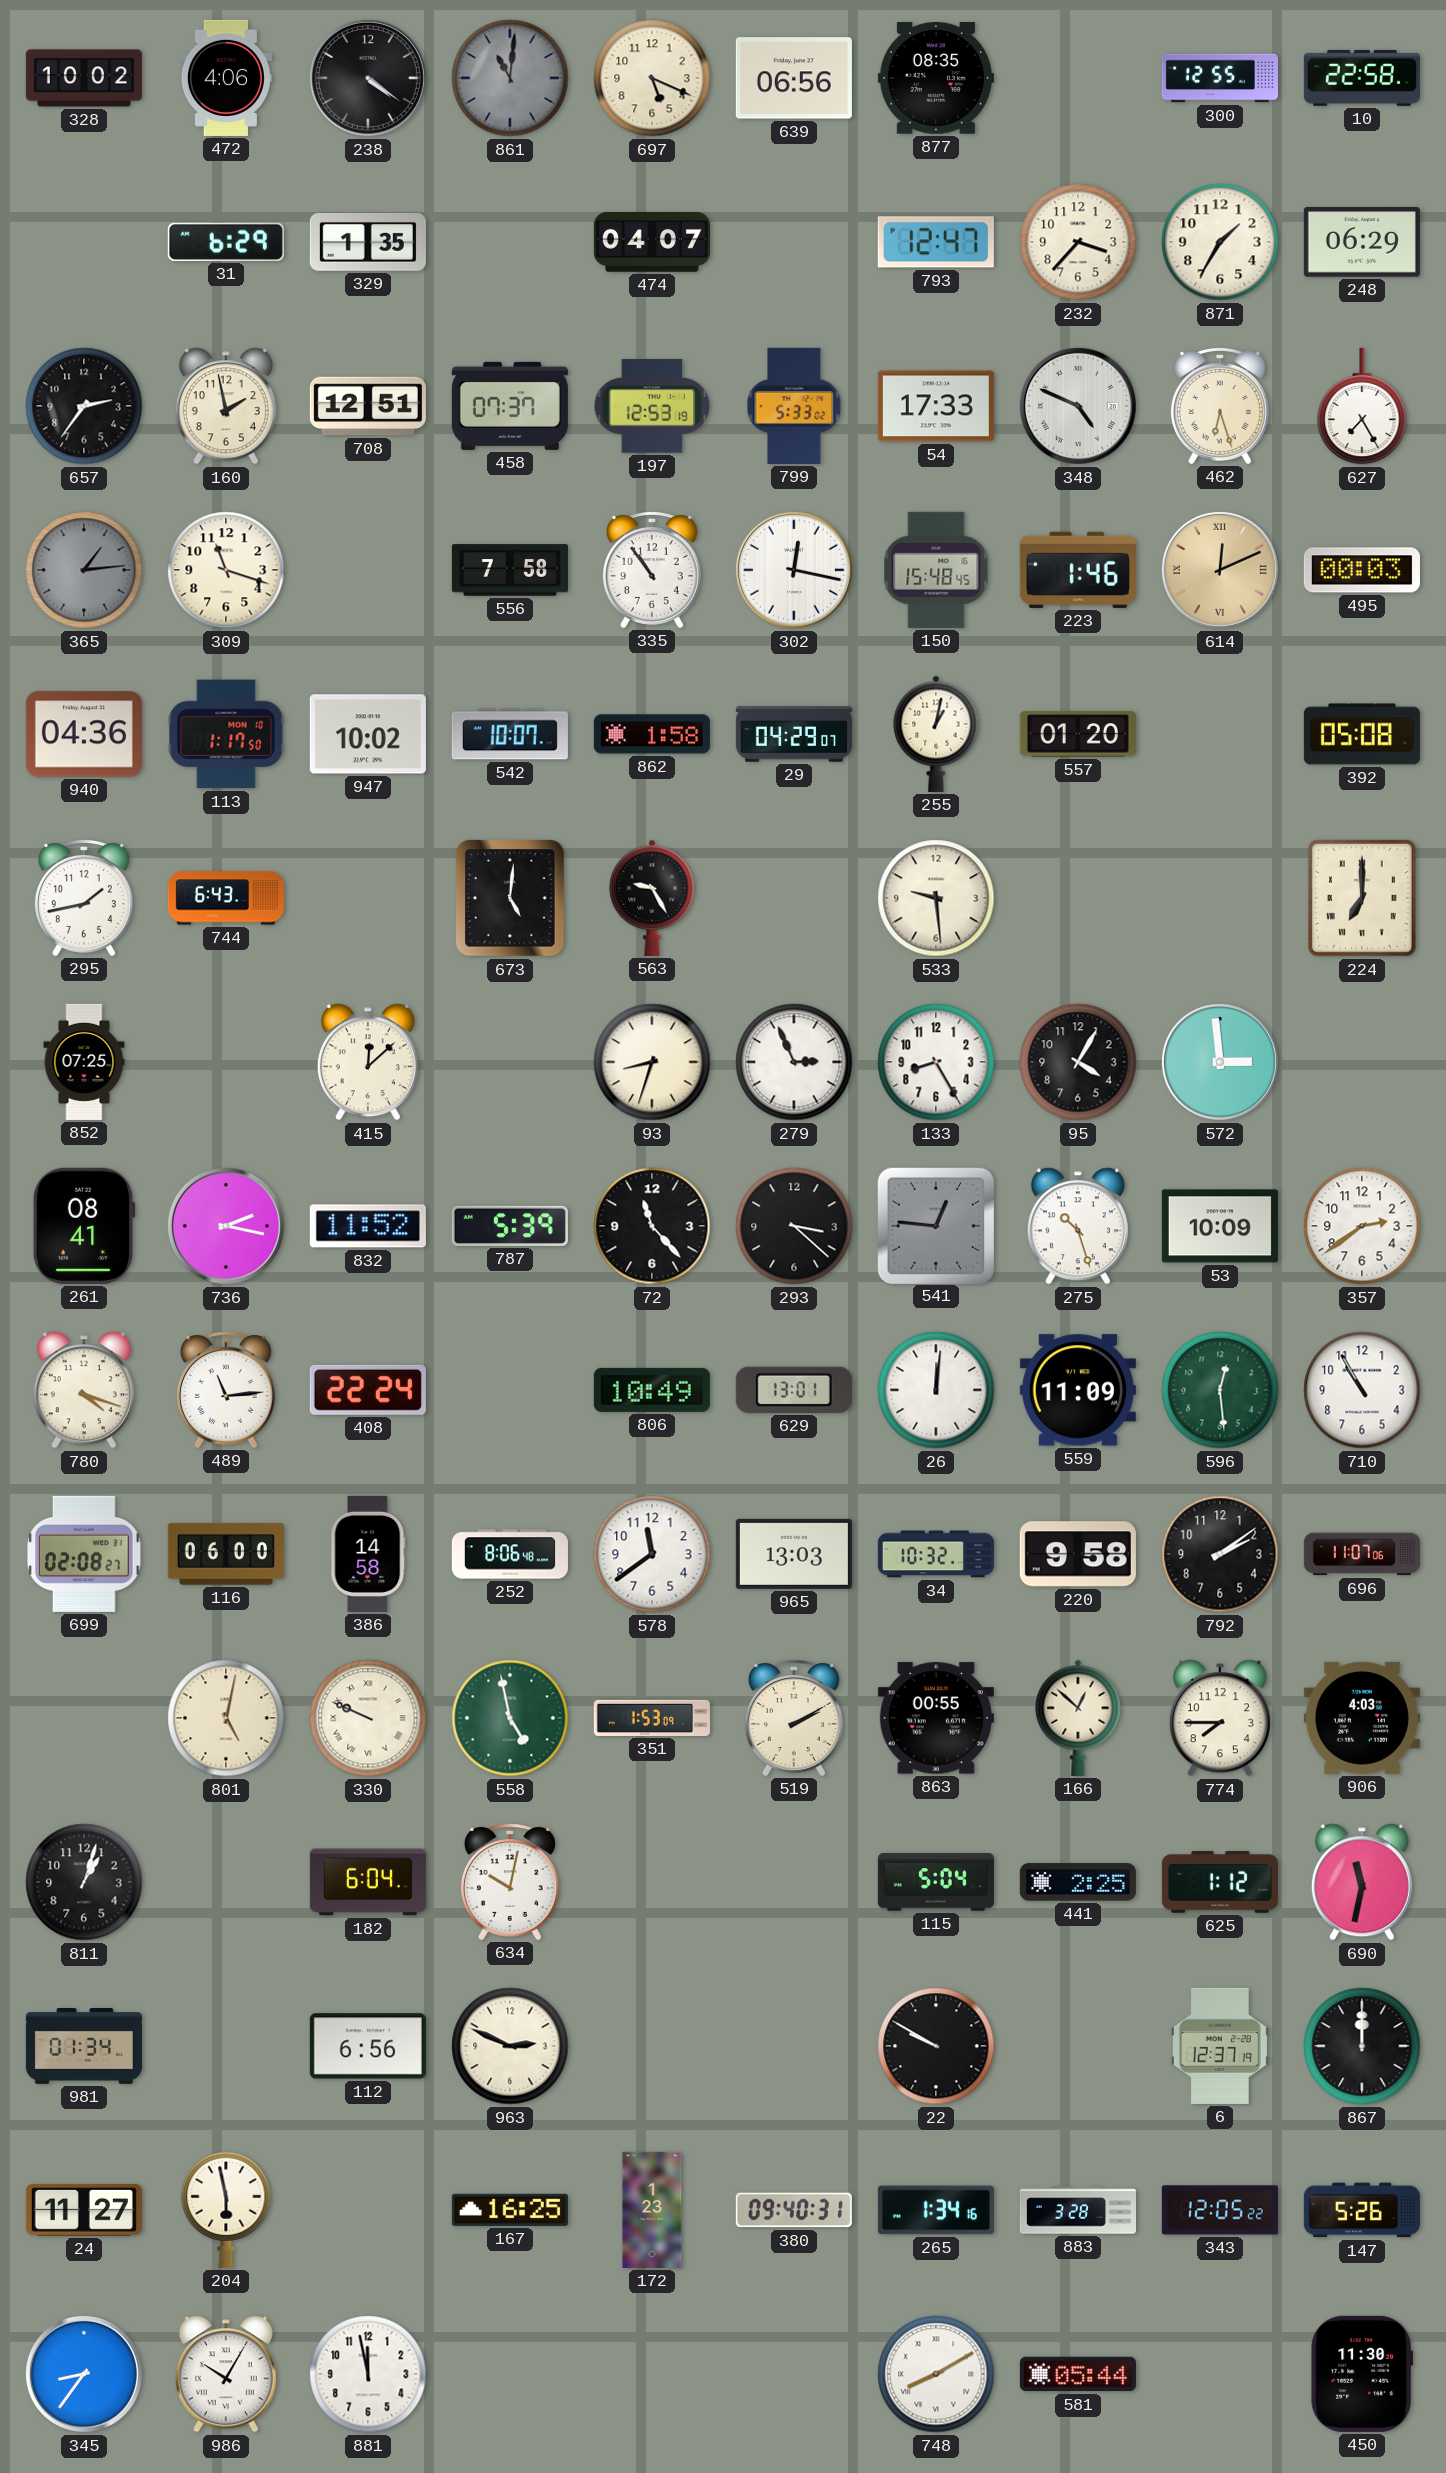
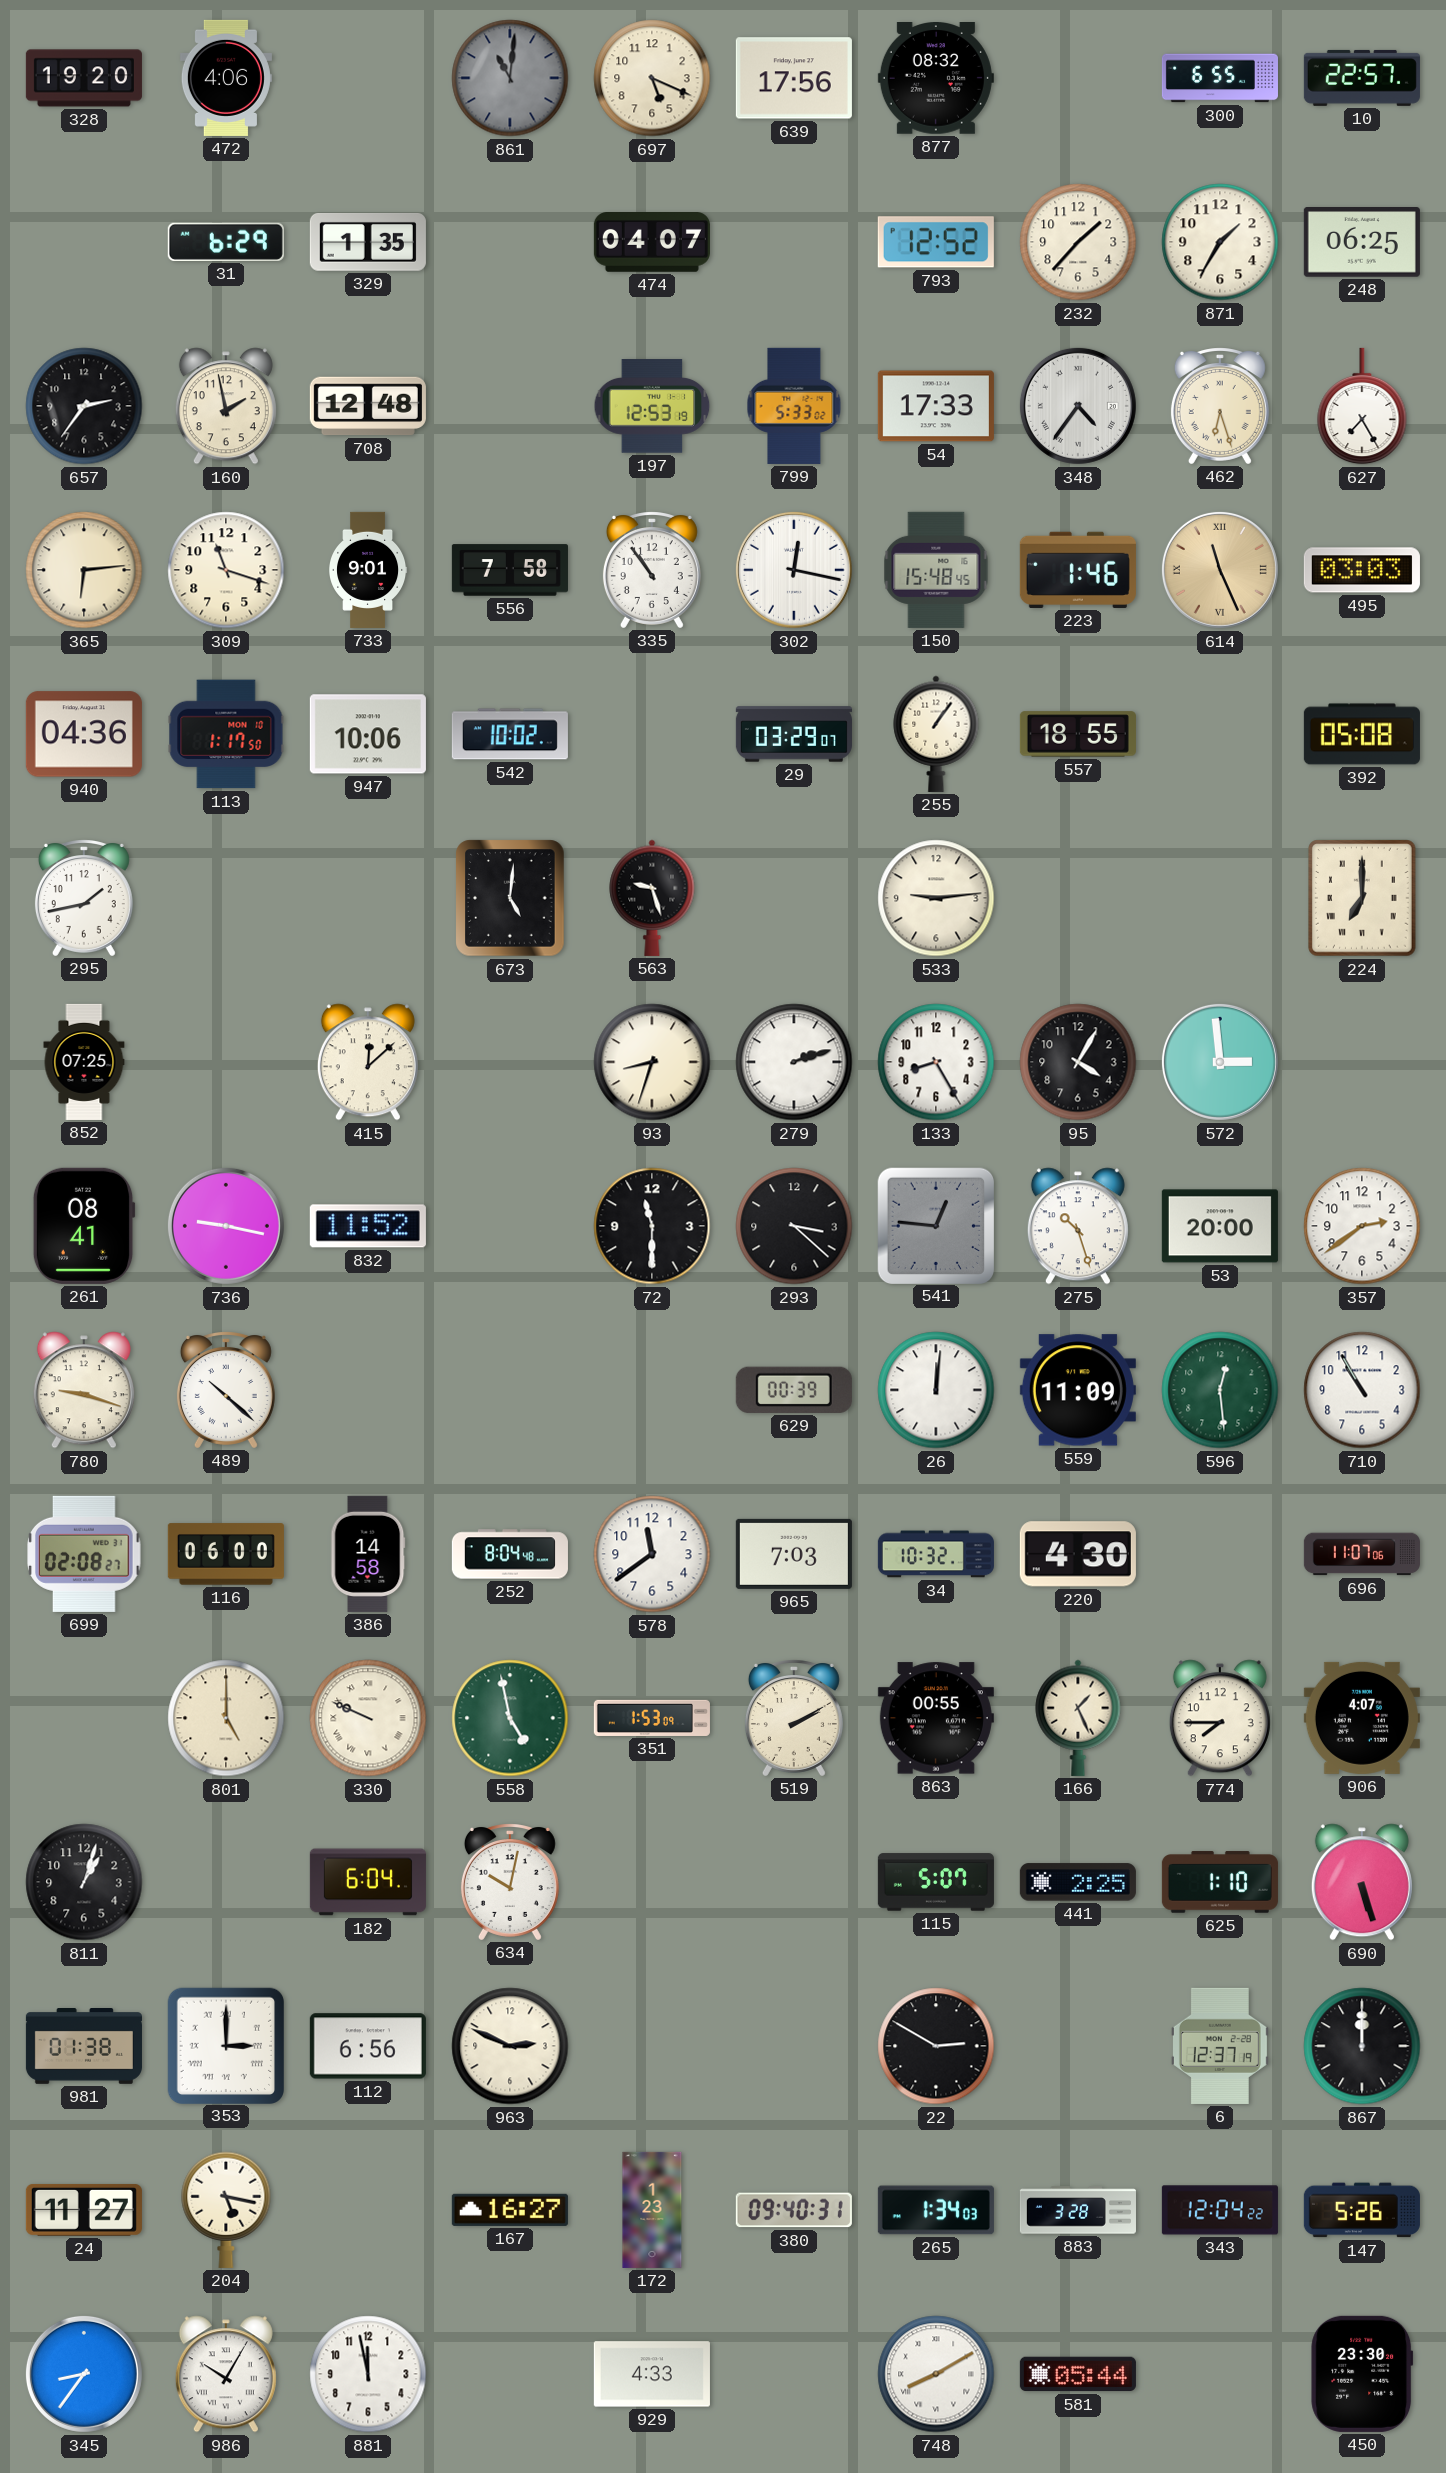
328: 10:02 -> 19:20 (84, 78)
238: 4:21 -> none (368, 78)
639: 06:56 -> 17:56 (794, 78)
877: 08:35 -> 08:32 (936, 79)
300: 12:55 -> 6:55 (1220, 78)
10: 22:58 -> 22:57 (1362, 78)
793: 12:47 -> 12:52 (936, 242)
232: 3:37 -> 1:37 (1078, 242)
248: 06:29 -> 06:25 (1362, 242)
708: 12:51 -> 12:48 (368, 406)
458: 07:37 -> none (510, 406)
348: 4:49 -> 4:36 (1078, 406)
365: 1:14 -> 6:14 (84, 570)
365 dial: grey -> cream (84, 570)
733: none -> 9:01 (369, 570)
614: 12:11 -> 11:26 (1220, 570)
495: 00:03 -> 03:03 (1362, 570)
947: 10:02 -> 10:06 (368, 734)
542: 10:07 -> 10:02 (510, 734)
862: 1:58 -> none (652, 734)
29: 04:29 -> 03:29 (794, 734)
255: 1:02 -> 1:06 (936, 734)
557: 01:20 -> 18:55 (1078, 734)
744: 6:43 -> none (226, 898)
563: 9:25 -> 9:27 (652, 898)
533: 9:29 -> 9:14 (936, 898)
279: 2:56 -> 2:12 (794, 1062)
736: 2:17 -> 9:17 (226, 1226)
787: 5:39 -> none (510, 1226)
72: 11:23 -> 11:30 (652, 1226)
53: 10:09 -> 20:00 (1220, 1226)
780: 4:18 -> 9:18 (84, 1390)
489: 11:14 -> 10:22 (226, 1390)
408: 22:24 -> none (368, 1390)
806: 10:49 -> none (652, 1390)
629: 13:01 -> 00:39 (794, 1390)
252: 8:06 -> 8:04 (510, 1554)
965: 13:03 -> 7:03 (794, 1554)
220: 9:58 -> 4:30 (1078, 1554)
792: 2:09 -> none (1220, 1554)
801: 5:02 -> 5:00 (226, 1718)
166: 12:52 -> 1:26 (1078, 1718)
906: 4:03 -> 4:07 (1362, 1718)
115: 5:04 -> 5:07 (936, 1882)
625: 1:12 -> 1:10 (1220, 1882)
690: 11:32 -> 5:27 (1362, 1882)
981: 01:34 -> 01:38 (84, 2047)
353: none -> 3:00 (225, 2045)
22: 9:50 -> 2:50 (936, 2046)
204: 5:58 -> 5:17 (226, 2210)
167: 16:25 -> 16:27 (510, 2210)
265: 1:34:16 -> 1:34:03 (936, 2210)
343: 12:05 -> 12:04 (1220, 2210)
929: none -> 4:33 (652, 2374)
450: 11:30 -> 23:30 (1362, 2374)
